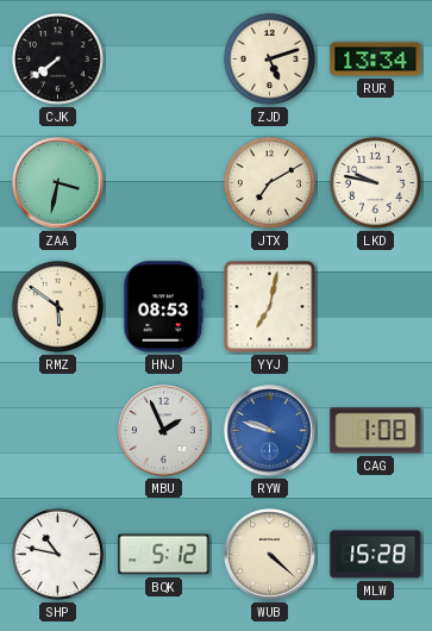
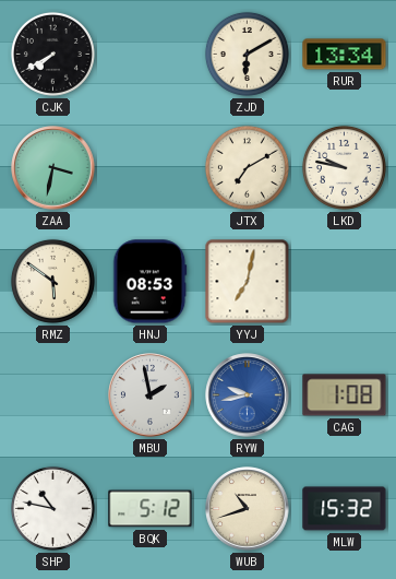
CJK: 7:39 -> 7:40 (52, 54)
ZJD: 5:12 -> 6:10 (247, 54)
MBU: 1:56 -> 1:58 (151, 395)
RYW: 9:48 -> 9:43 (248, 395)
WUB: 4:22 -> 10:42 (248, 509)
MLW: 15:28 -> 15:32 (345, 509)
